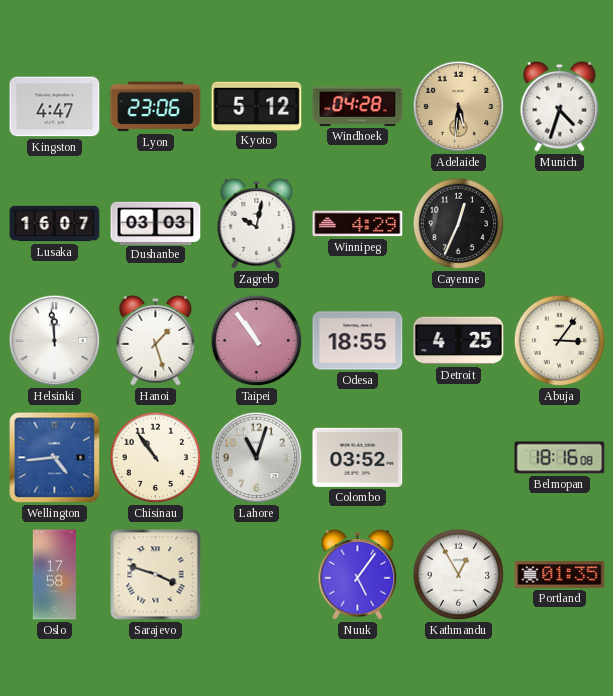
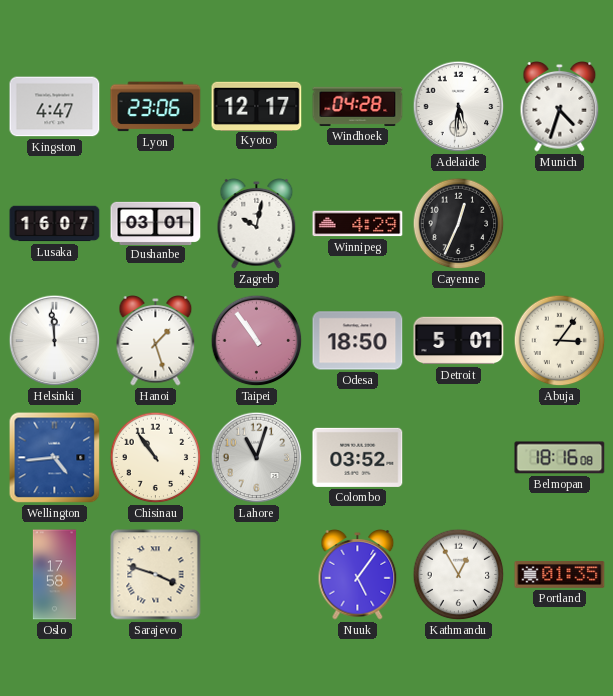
Kyoto: 5:12 -> 12:17 (257, 106)
Adelaide dial: champagne -> white (459, 107)
Dushanbe: 03:03 -> 03:01 (156, 223)
Odesa: 18:55 -> 18:50 (358, 341)
Detroit: 4:25 -> 5:01 (459, 341)
